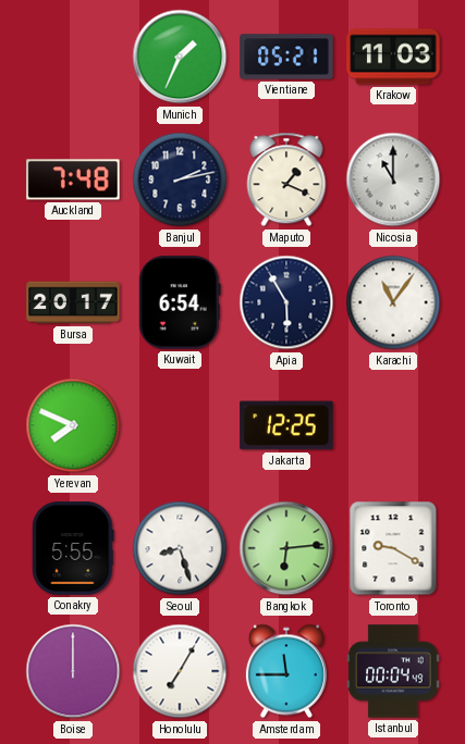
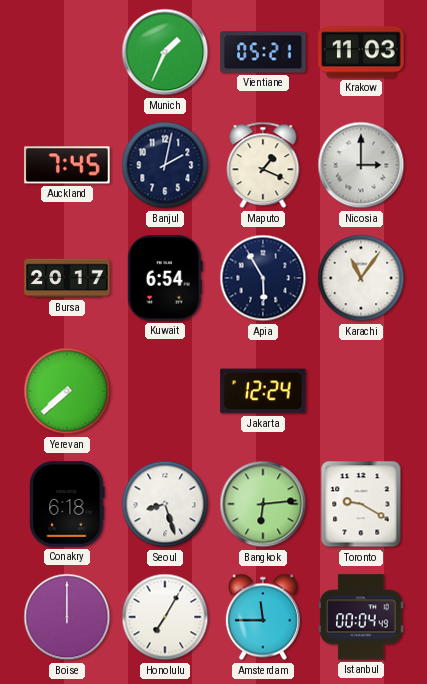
Auckland: 7:48 -> 7:45 (67, 165)
Banjul: 2:13 -> 2:02 (165, 165)
Nicosia: 11:00 -> 3:00 (361, 165)
Yerevan: 7:49 -> 7:38 (67, 391)
Jakarta: 12:25 -> 12:24 (263, 391)
Conakry: 5:55 -> 6:18 (67, 504)
